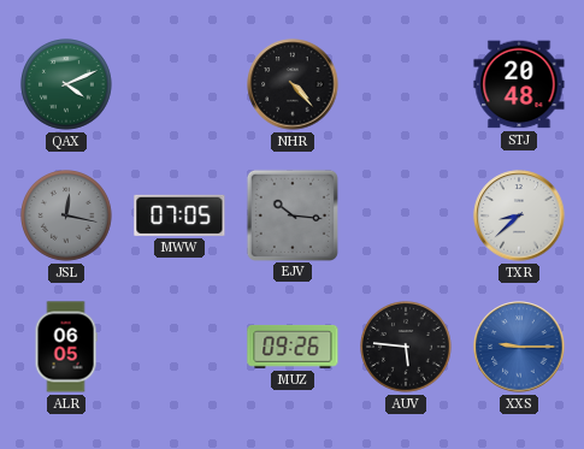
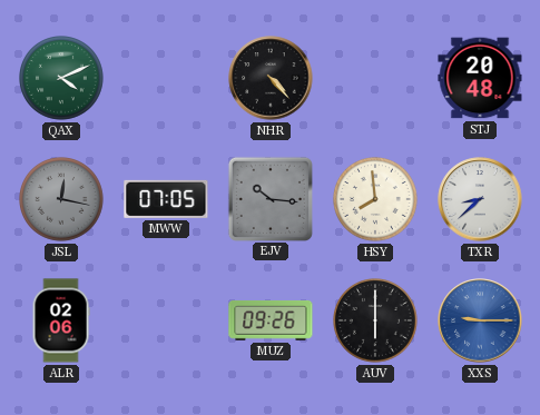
HSY: none -> 7:59 (376, 200)
ALR: 06:05 -> 02:06 (61, 320)
AUV: 5:46 -> 6:00 (376, 322)
